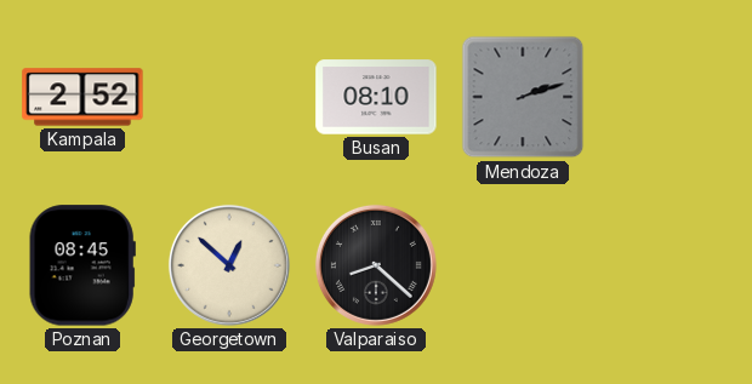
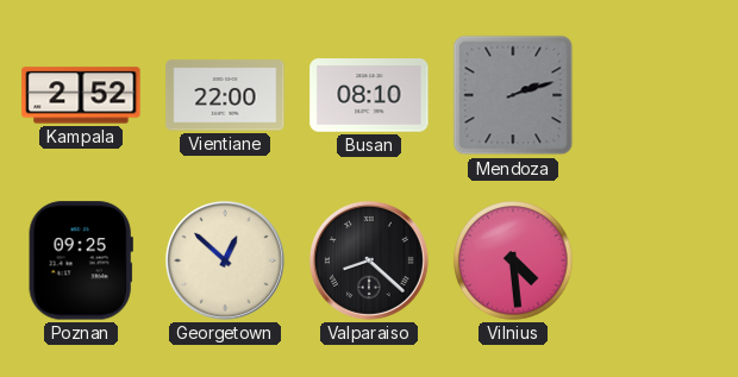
Vientiane: none -> 22:00 (225, 95)
Poznan: 08:45 -> 09:25 (81, 260)
Vilnius: none -> 4:29 (513, 260)
